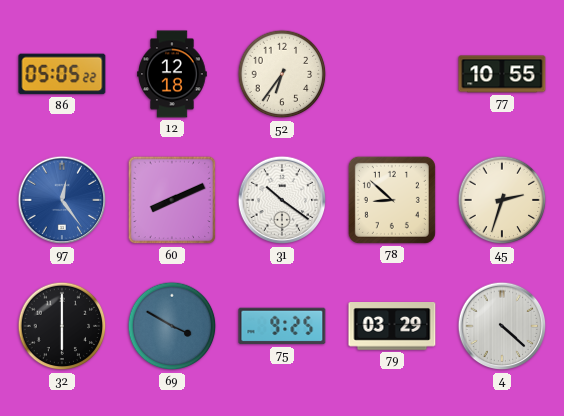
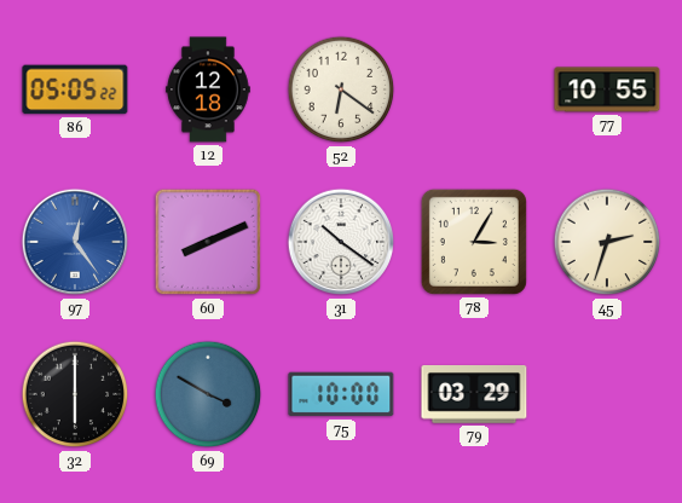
52: 6:36 -> 6:21 (341, 89)
78: 8:52 -> 3:05 (474, 242)
75: 9:25 -> 10:00 (341, 394)
4: 4:22 -> none (502, 326)
